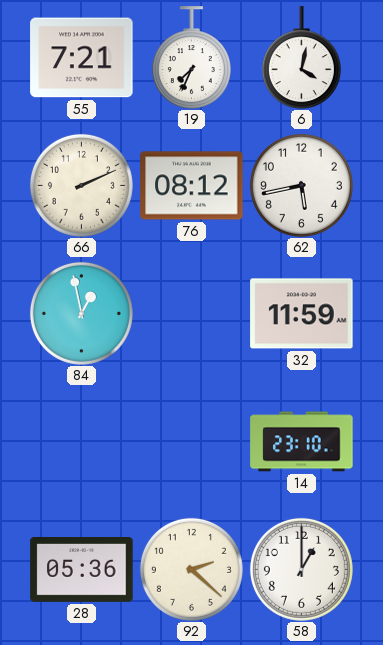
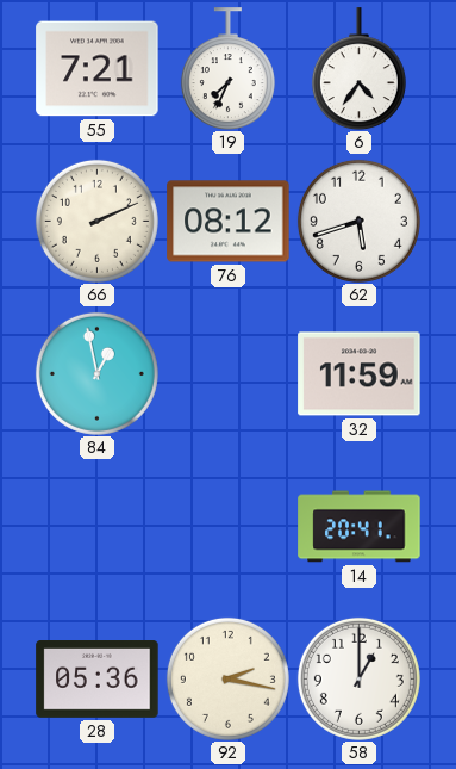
6: 4:02 -> 4:36 (358, 69)
62: 5:43 -> 5:42 (358, 221)
14: 23:10 -> 20:41 (360, 527)
92: 2:22 -> 2:17 (227, 678)
